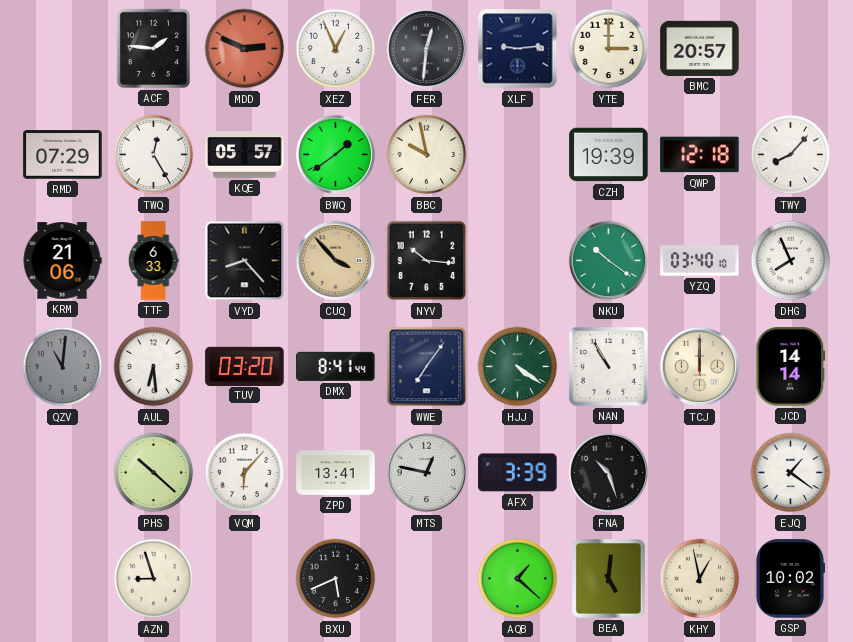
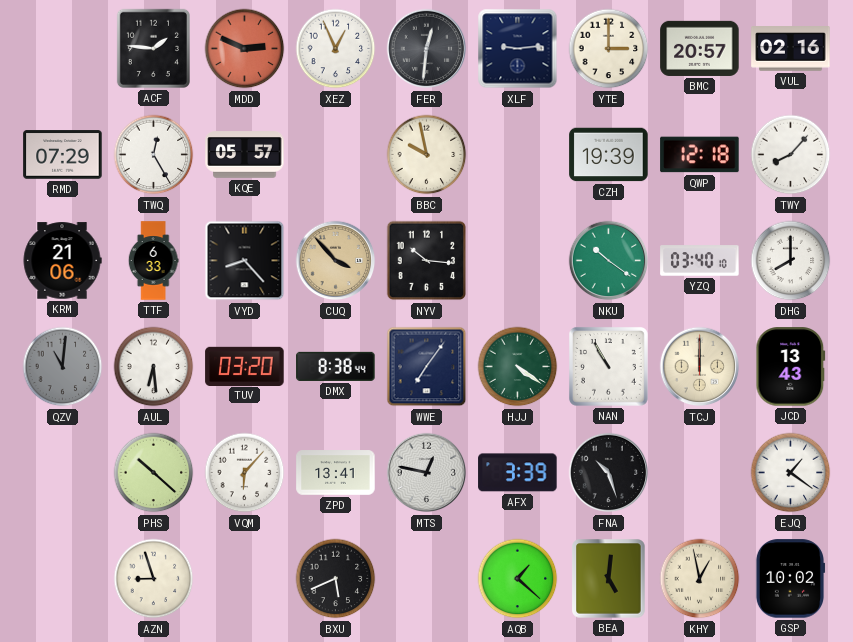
VUL: none -> 02:16 (791, 49)
BWQ: 1:39 -> none (336, 155)
DHG: 7:56 -> 8:00 (791, 261)
DMX: 8:41 -> 8:38 (336, 366)
JCD: 14:14 -> 13:43 (791, 367)
